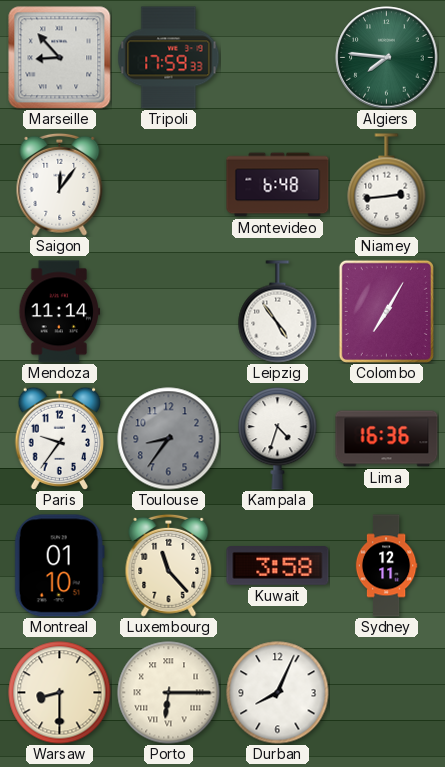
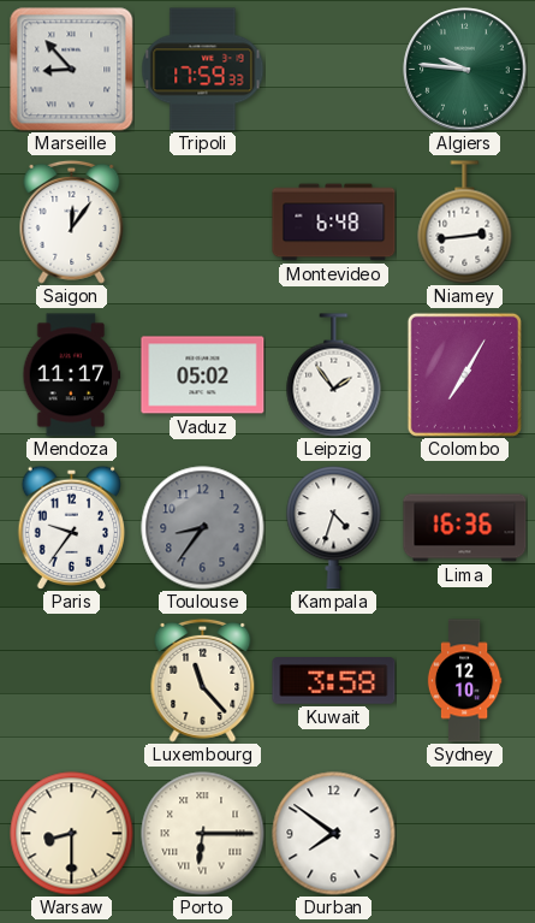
Algiers: 7:46 -> 9:46 (465, 70)
Mendoza: 11:14 -> 11:17 (72, 375)
Vaduz: none -> 05:02 (203, 375)
Leipzig: 4:54 -> 1:54 (334, 375)
Montreal: 01:10 -> none (59, 566)
Sydney: 12:11 -> 12:10 (464, 681)
Durban: 8:04 -> 7:51 (334, 834)
